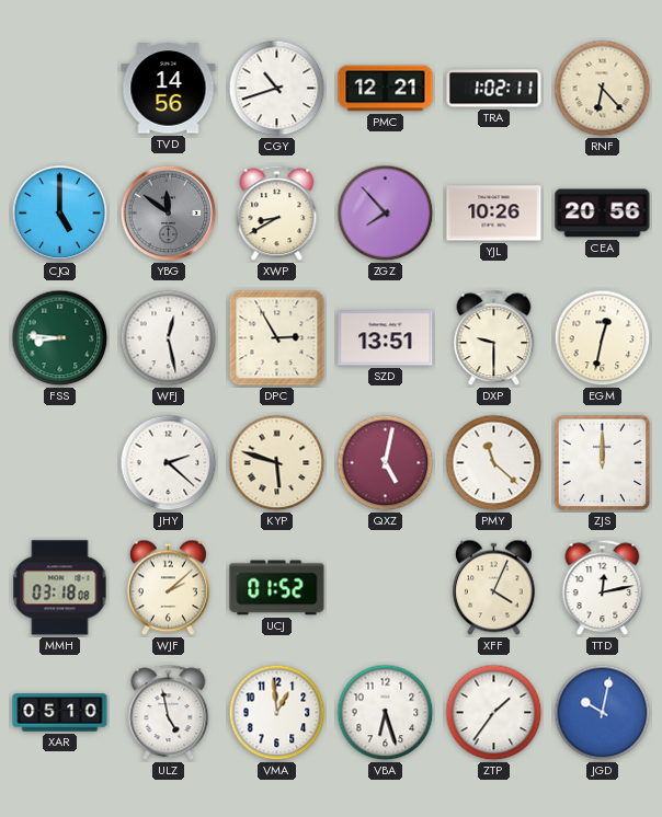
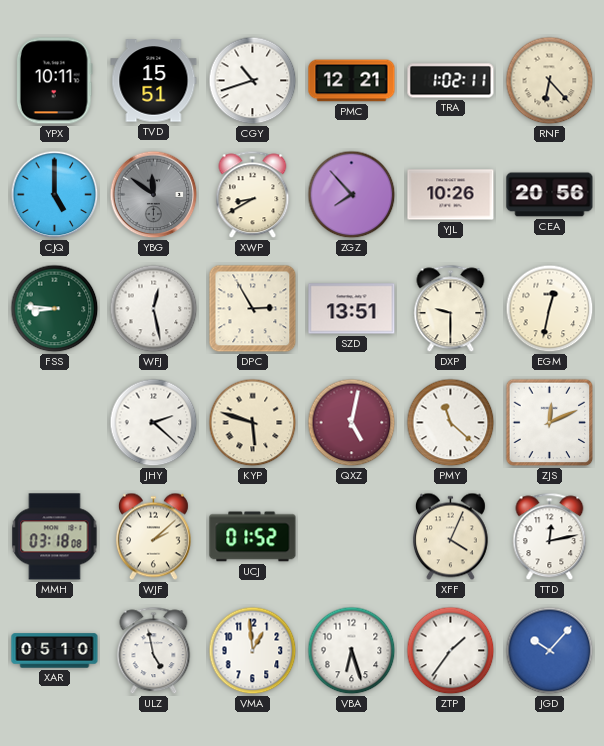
YPX: none -> 10:11 (54, 81)
TVD: 14:56 -> 15:51 (154, 81)
ZJS: 12:00 -> 12:11 (550, 423)
JGD: 10:02 -> 10:07 (550, 651)
